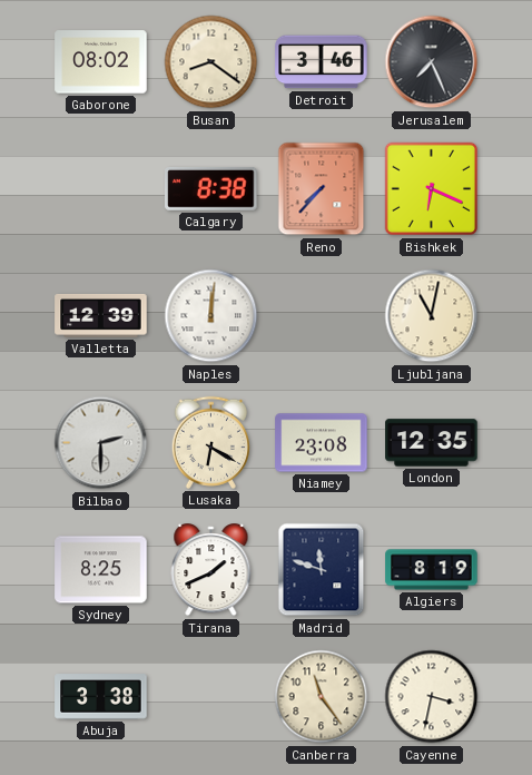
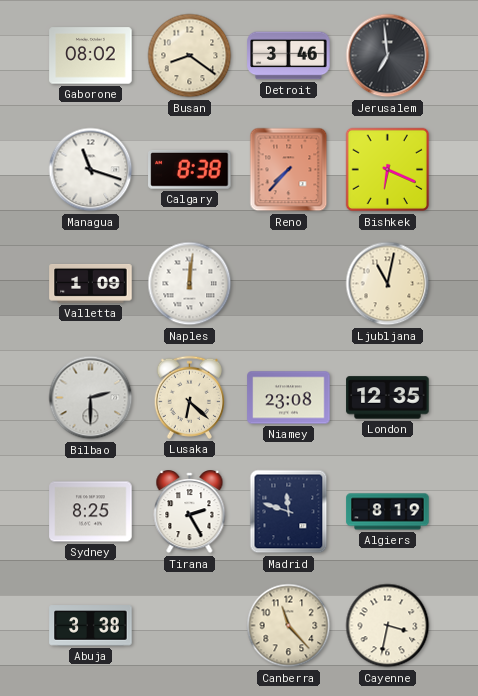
Jerusalem: 7:26 -> 6:59 (388, 56)
Managua: none -> 11:18 (91, 170)
Valletta: 12:39 -> 1:09 (91, 283)
Lusaka: 6:20 -> 6:22 (189, 397)
Tirana: 1:41 -> 2:25 (190, 512)
Canberra: 11:24 -> 11:23 (289, 626)
